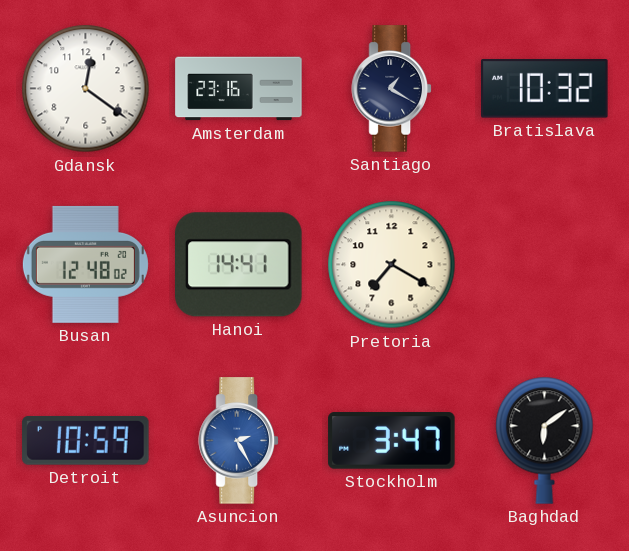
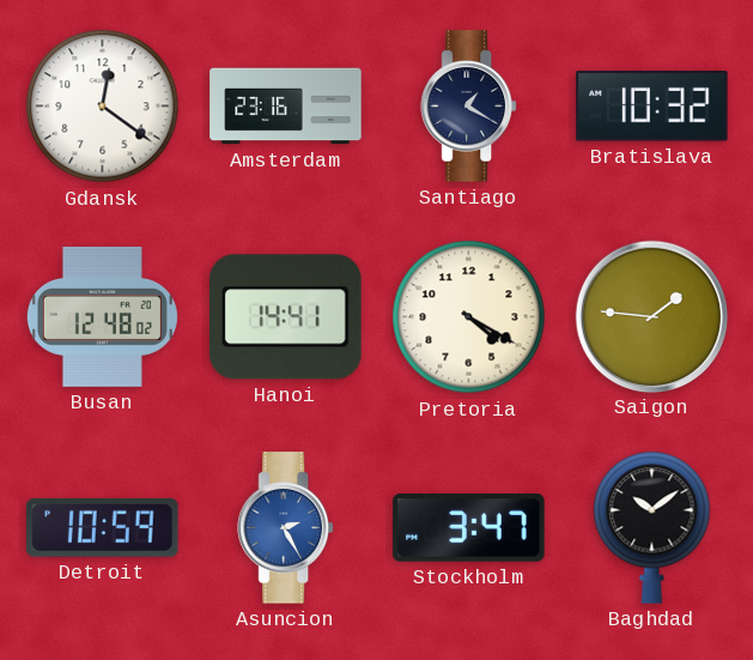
Pretoria: 7:20 -> 4:20 (469, 317)
Saigon: none -> 1:46 (651, 316)
Baghdad: 6:09 -> 10:09 (652, 527)
